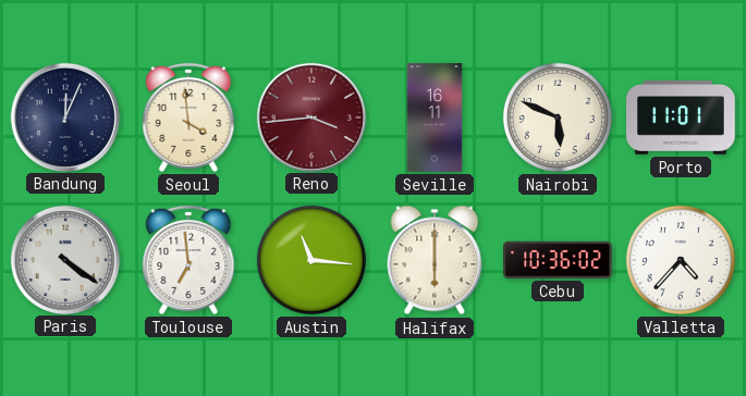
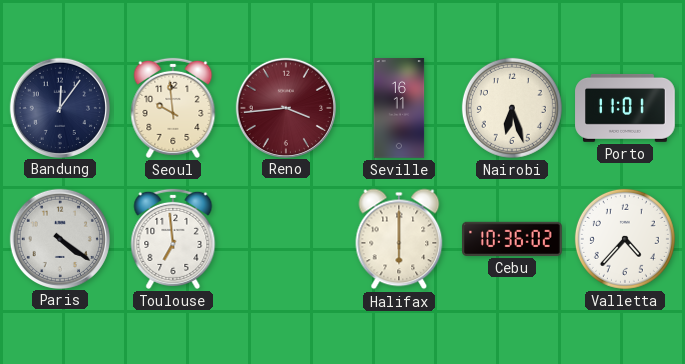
Bandung: 12:04 -> 12:06 (59, 107)
Seoul: 3:59 -> 9:59 (173, 108)
Nairobi: 5:49 -> 6:27 (512, 108)
Austin: 11:16 -> none (311, 260)
